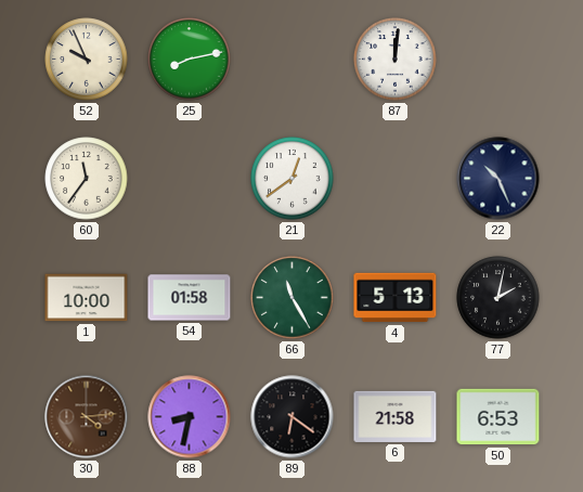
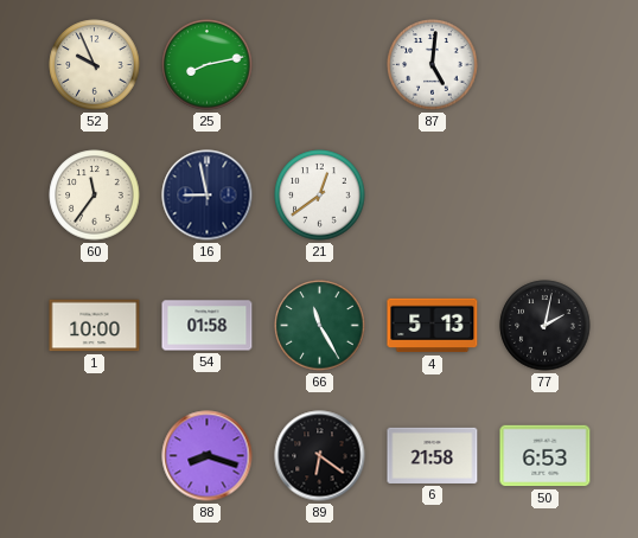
87: 12:01 -> 5:01 (433, 65)
16: none -> 8:58 (208, 196)
22: 10:26 -> none (498, 179)
30: 4:14 -> none (87, 417)
88: 8:32 -> 8:18 (208, 456)
